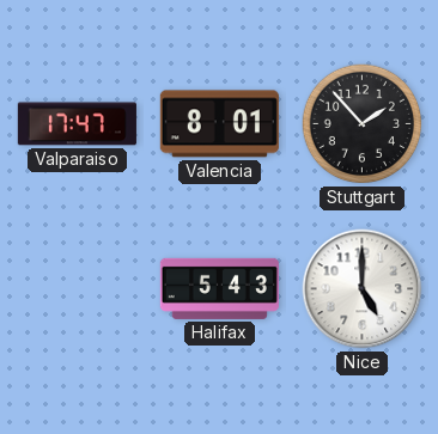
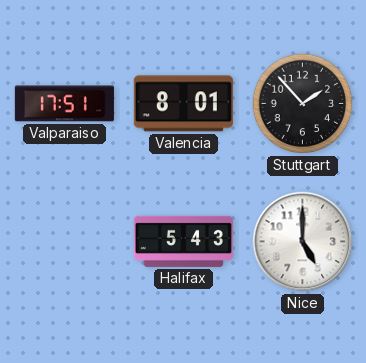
Valparaiso: 17:47 -> 17:51 (64, 104)
